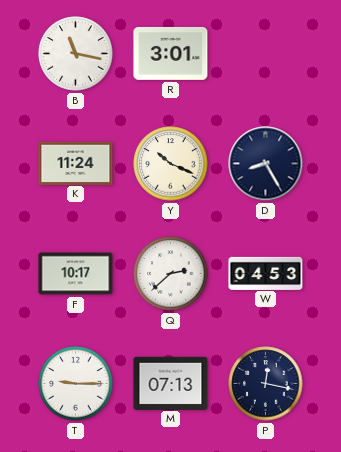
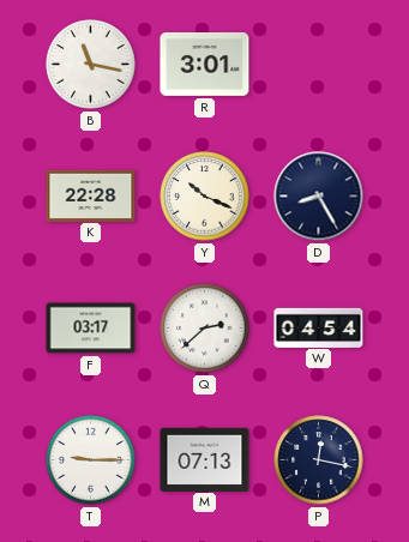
K: 11:24 -> 22:28 (91, 195)
F: 10:17 -> 03:17 (91, 329)
W: 04:53 -> 04:54 (319, 327)
